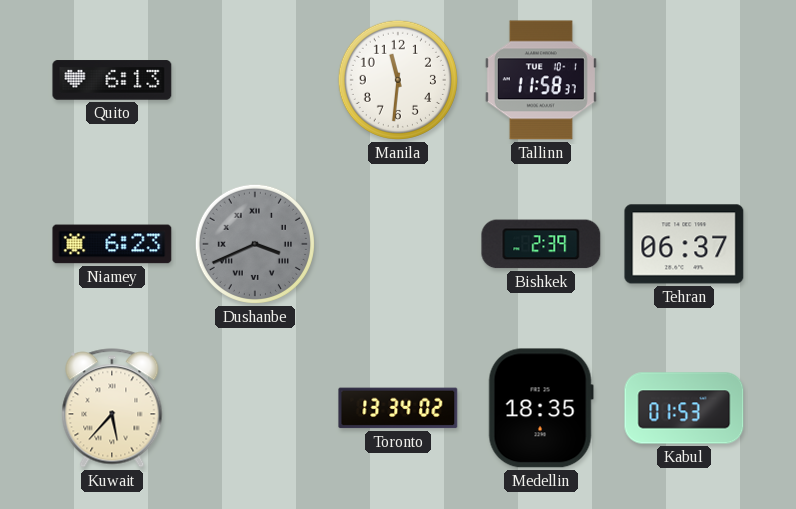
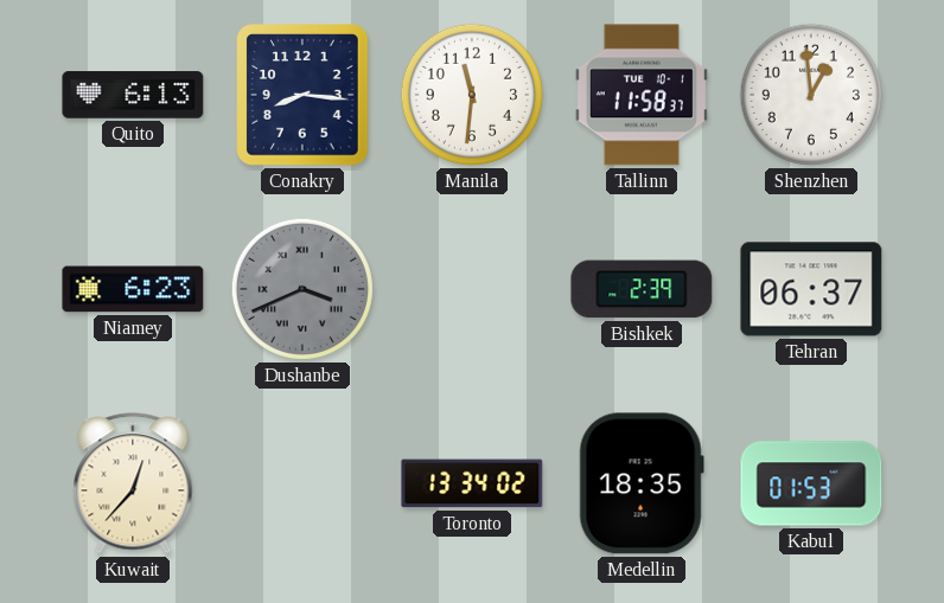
Conakry: none -> 8:16 (302, 95)
Shenzhen: none -> 12:59 (811, 95)
Kuwait: 5:37 -> 12:37 (133, 483)
